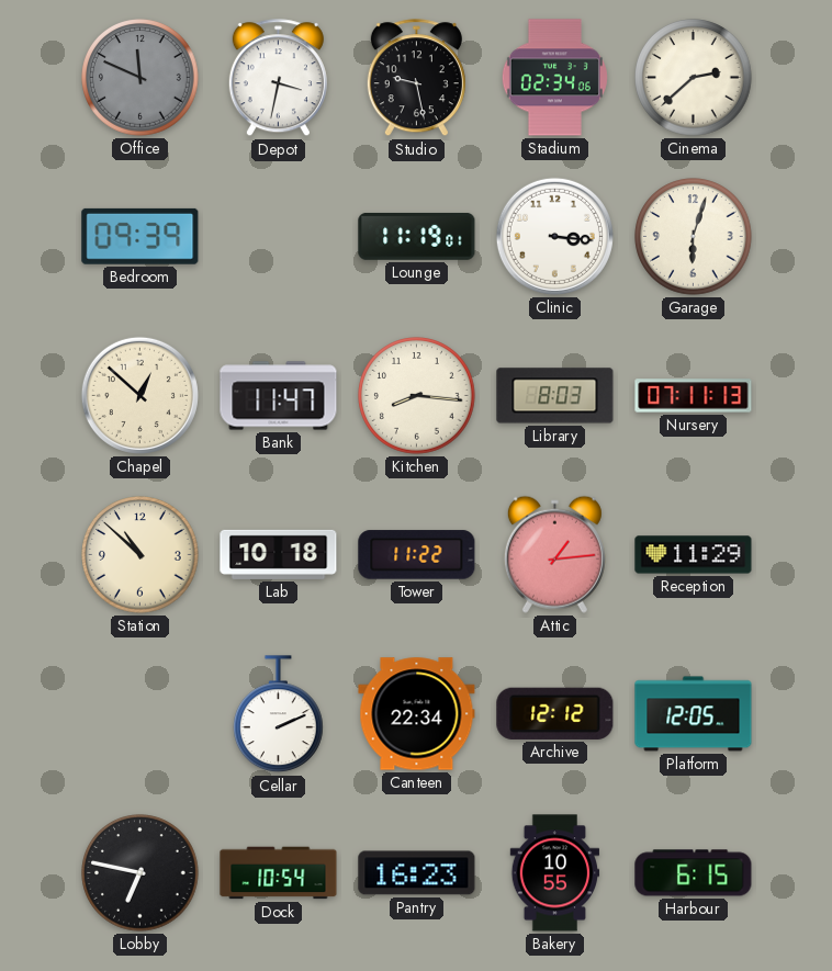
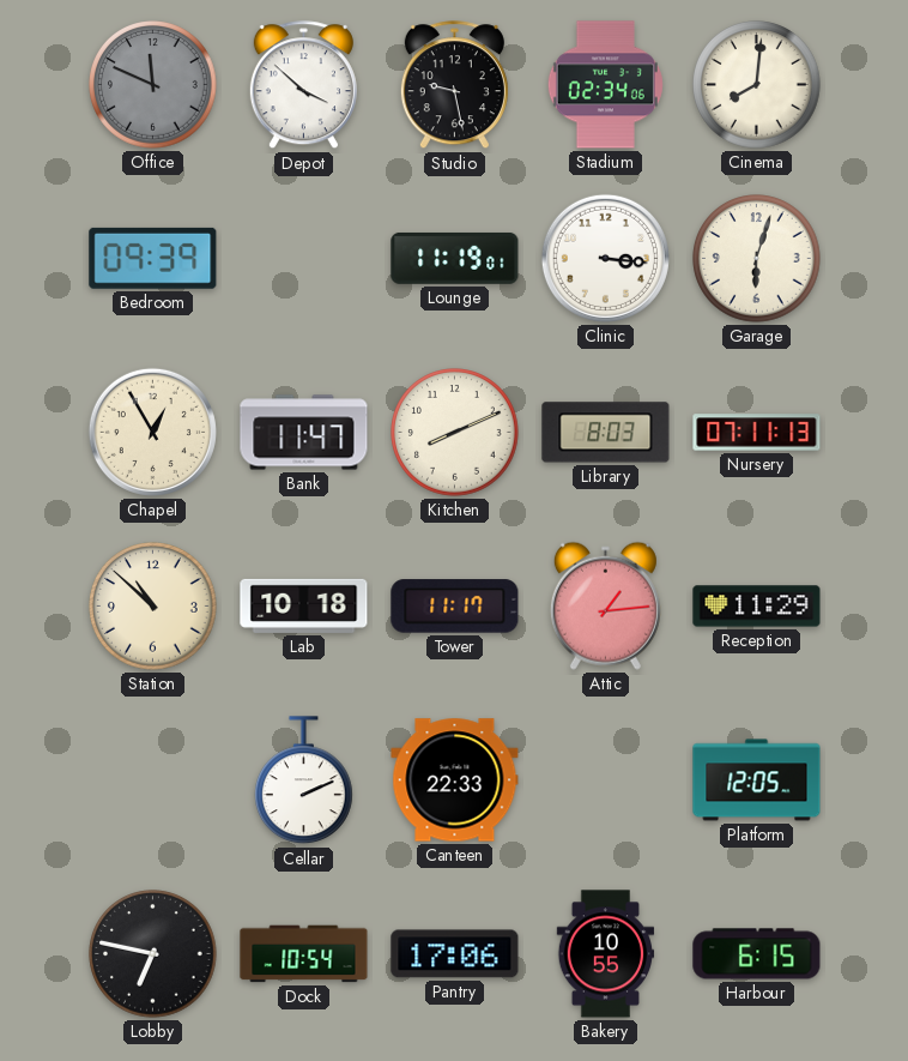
Depot: 3:32 -> 3:52 (303, 85)
Cinema: 2:38 -> 8:01 (757, 85)
Chapel: 12:52 -> 12:55 (152, 432)
Kitchen: 8:16 -> 8:11 (455, 433)
Tower: 11:22 -> 11:17 (455, 607)
Canteen: 22:34 -> 22:33 (455, 780)
Archive: 12:12 -> none (555, 713)
Pantry: 16:23 -> 17:06 (455, 954)
